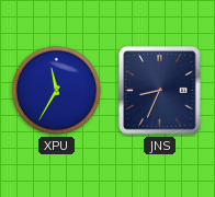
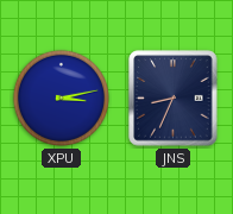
XPU: 11:35 -> 3:13 (61, 97)
